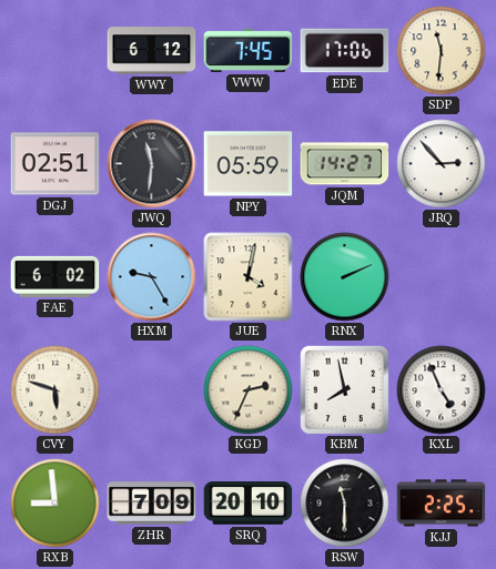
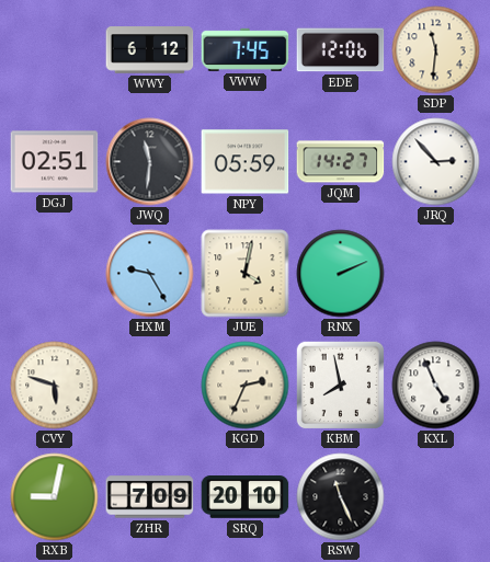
EDE: 17:06 -> 12:06 (341, 50)
FAE: 6:02 -> none (55, 276)
RXB: 8:59 -> 9:02 (55, 497)
RSW: 11:30 -> 11:26 (341, 497)
KJJ: 2:25 -> none (442, 504)
